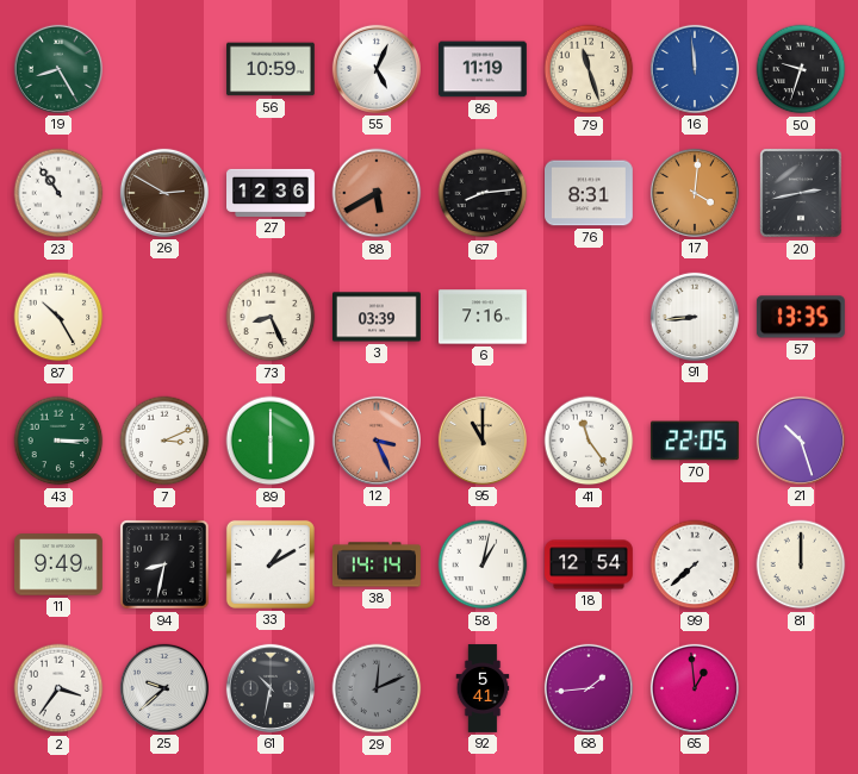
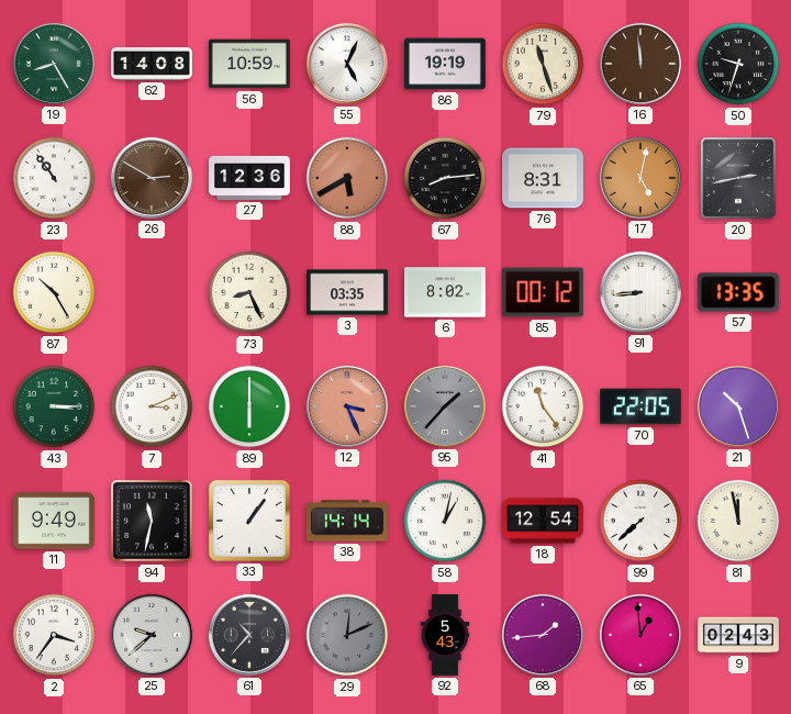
62: none -> 14:08 (153, 65)
86: 11:19 -> 19:19 (446, 64)
16 dial: blue -> brown (640, 64)
17: 4:01 -> 5:02 (640, 178)
3: 03:39 -> 03:35 (348, 292)
6: 7:16 -> 8:02 (446, 292)
85: none -> 00:12 (543, 292)
95: 11:00 -> 1:37 (445, 406)
95 dial: champagne -> grey (445, 406)
94: 8:32 -> 11:32 (152, 521)
33: 1:10 -> 1:06 (249, 521)
81: 12:00 -> 11:58 (738, 521)
61: 10:32 -> 10:37 (249, 635)
92: 5:41 -> 5:43 (445, 635)
9: none -> 02:43 (739, 635)
